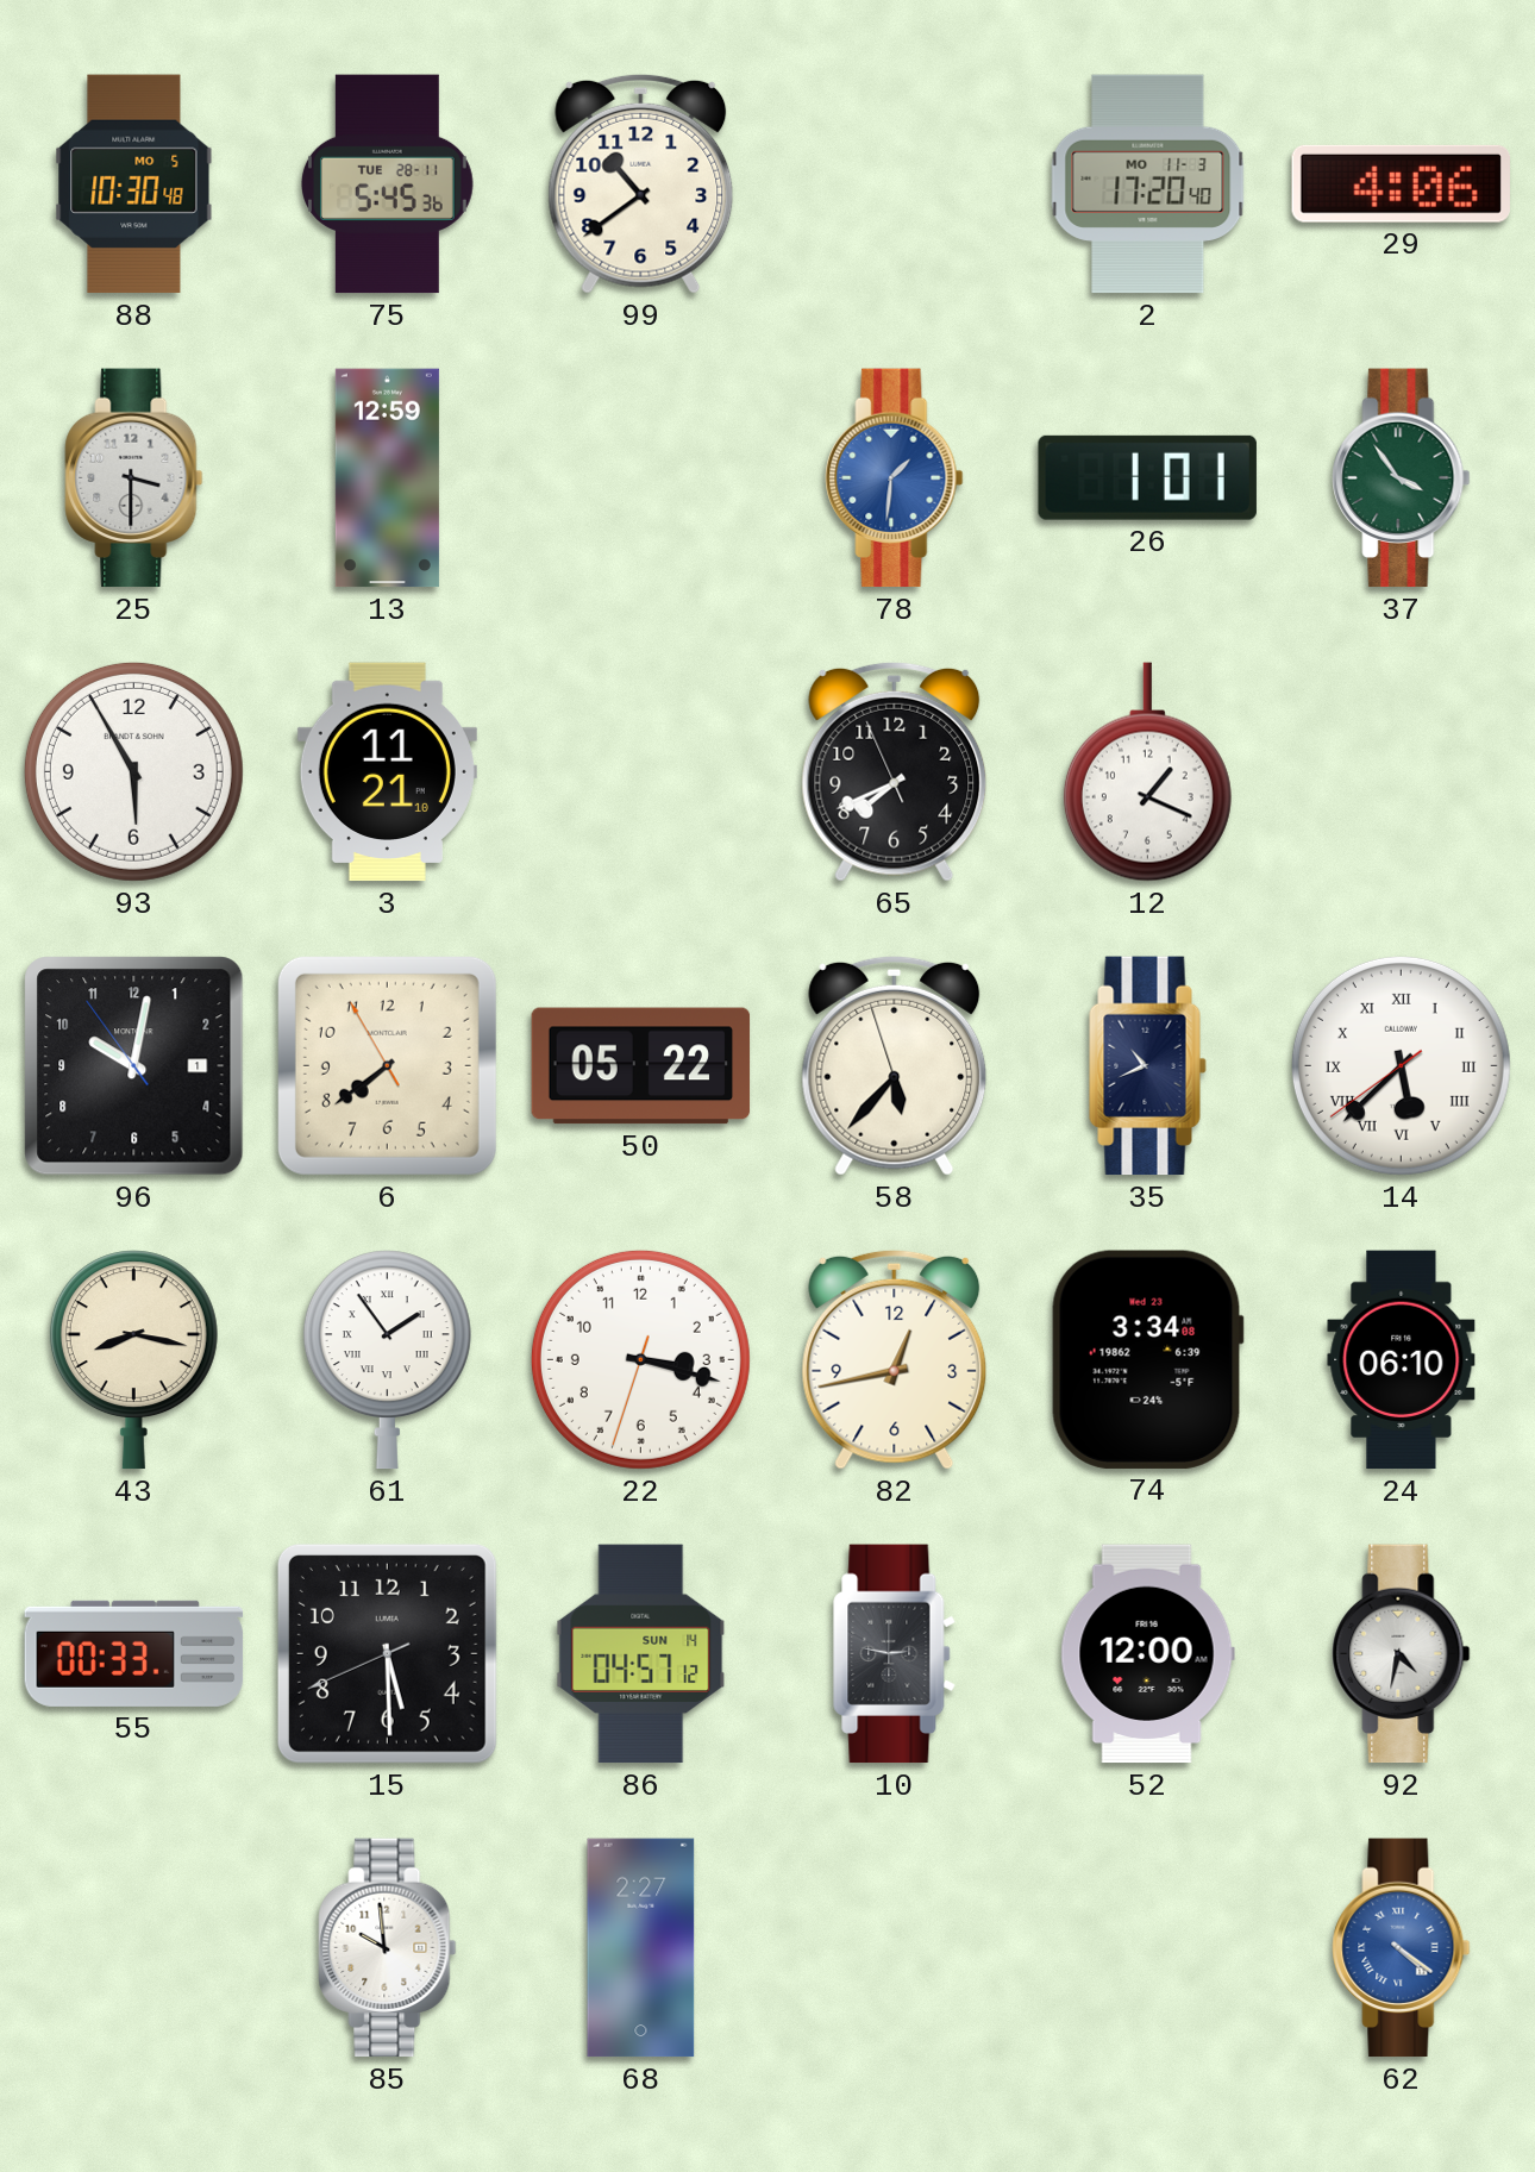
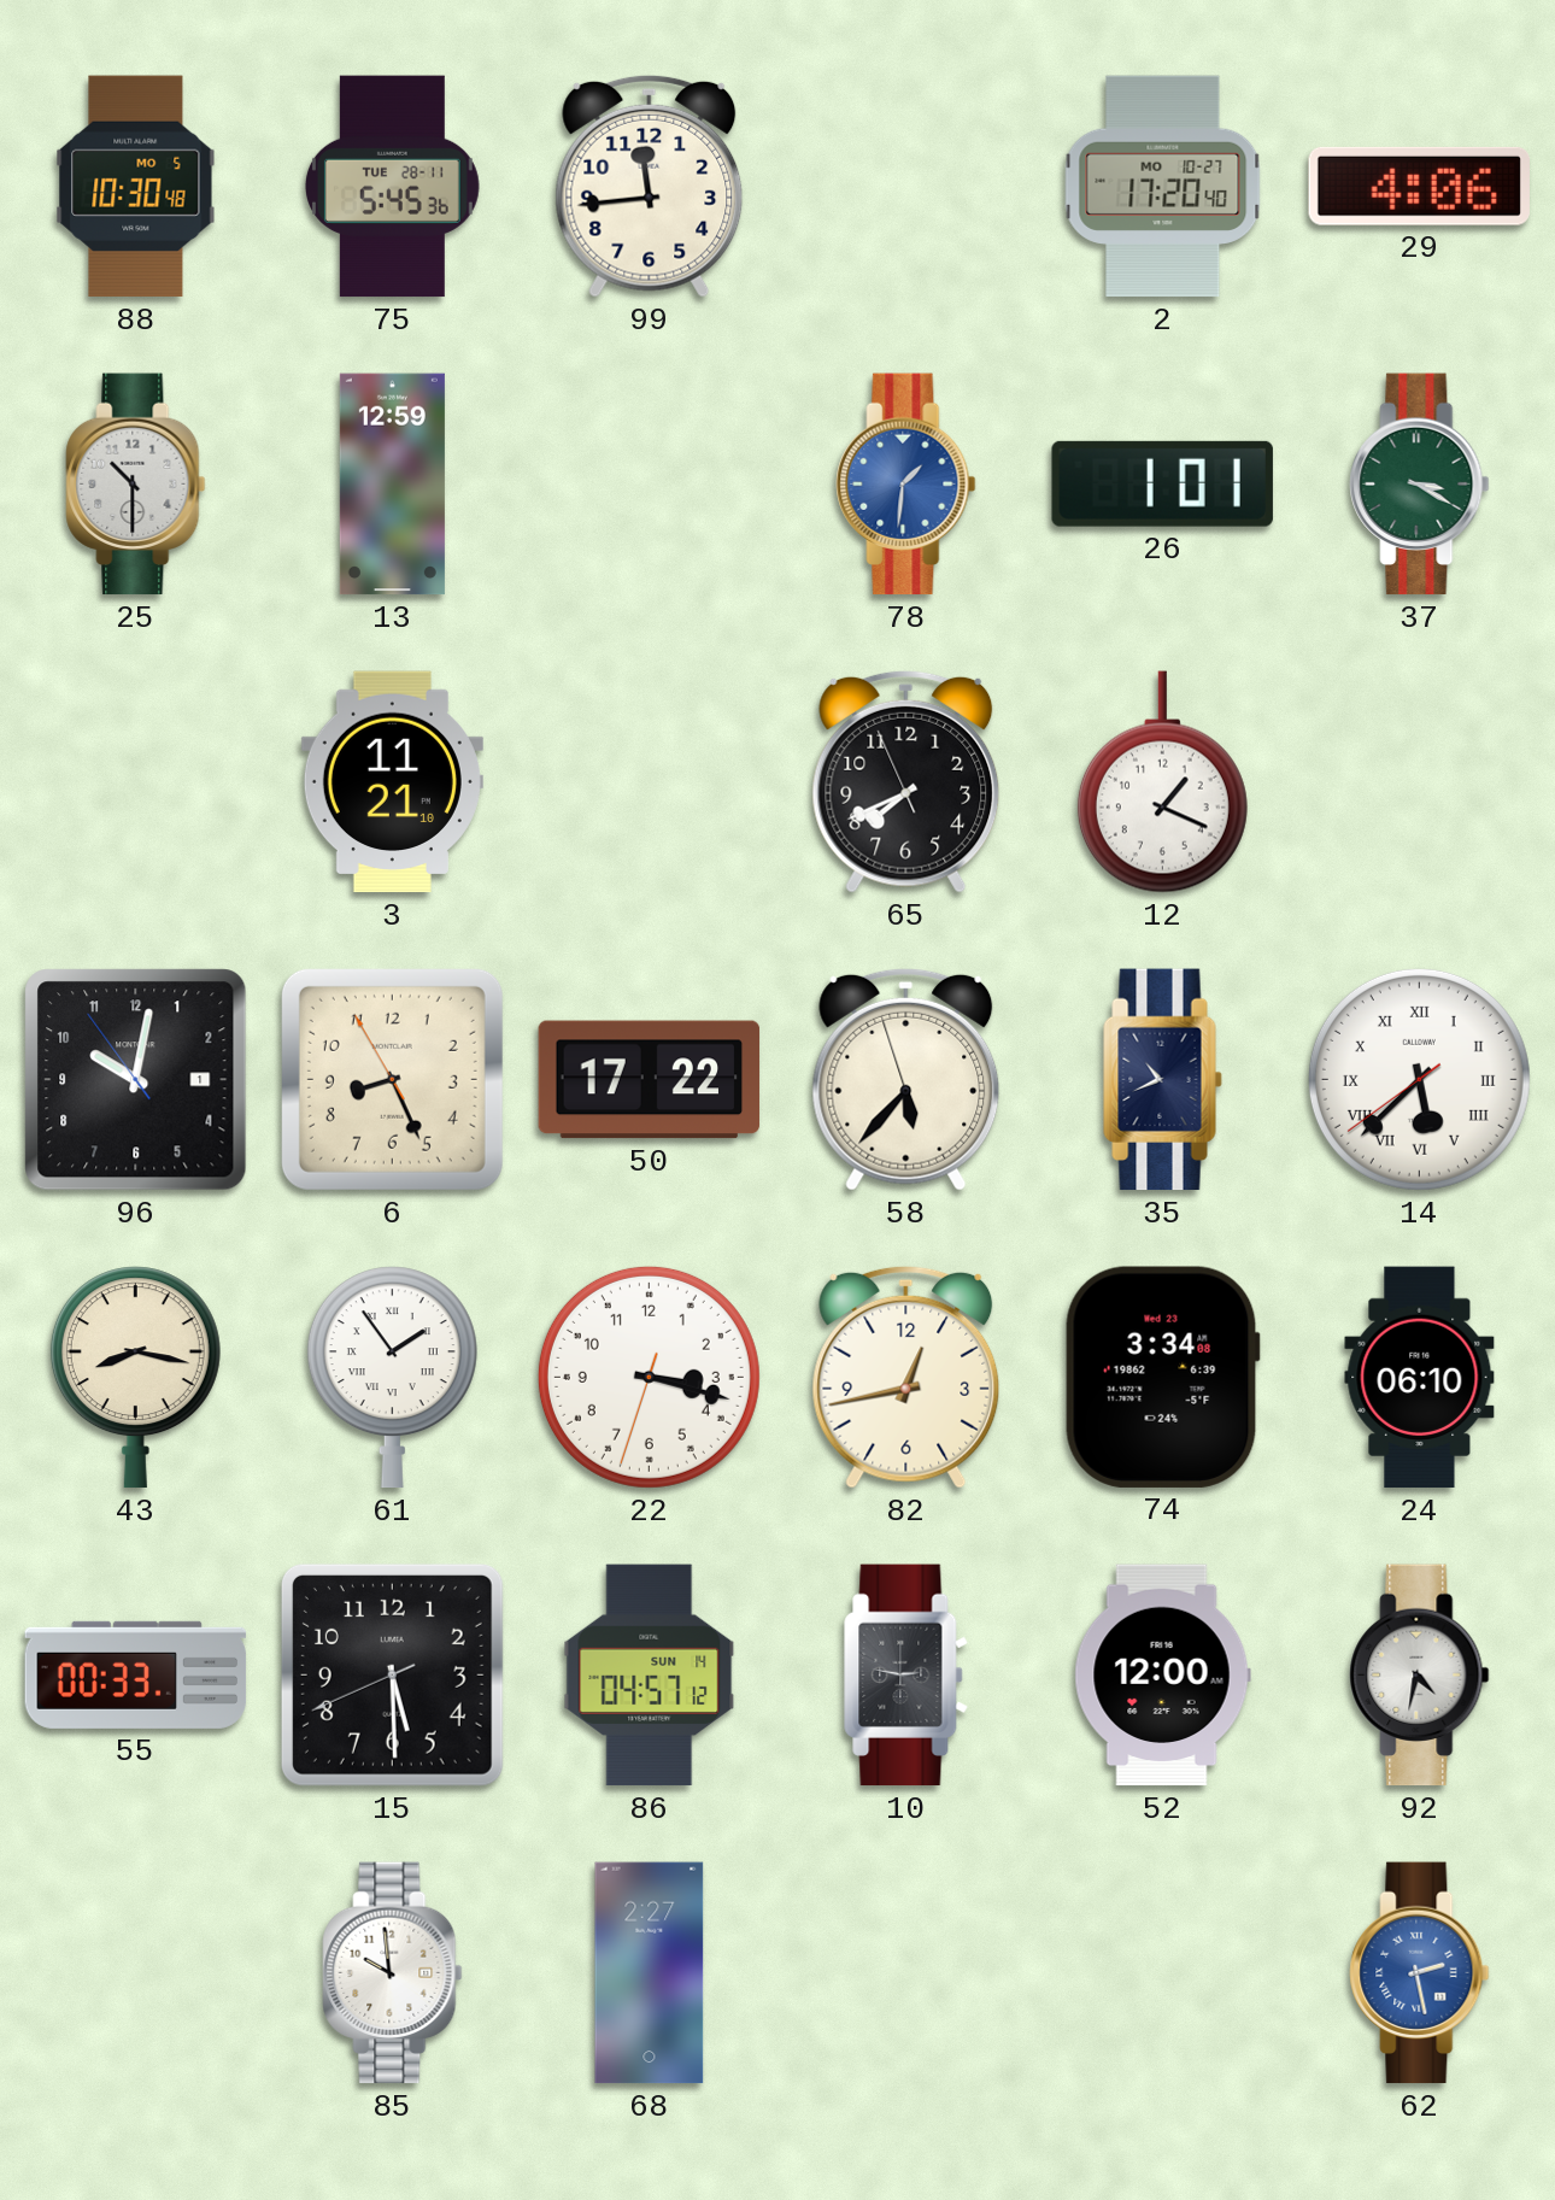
99: 10:39 -> 11:44 (650, 186)
2 date: MO 11-3 -> MO 10-27 (1163, 187)
25: 3:30 -> 10:30 (136, 485)
37: 3:54 -> 3:20 (1420, 485)
93: 5:55 -> none (133, 771)
6: 7:38 -> 8:25 (392, 1079)
50: 05:22 -> 17:22 (650, 1080)
62: 4:21 -> 2:28 (1420, 1973)
